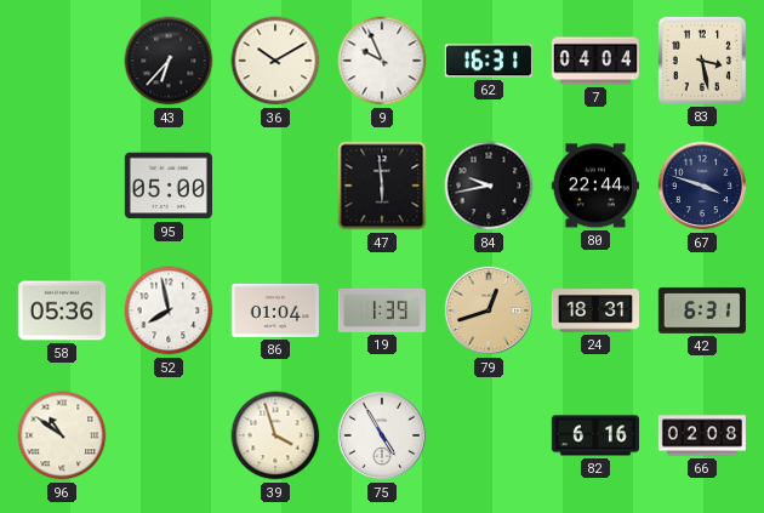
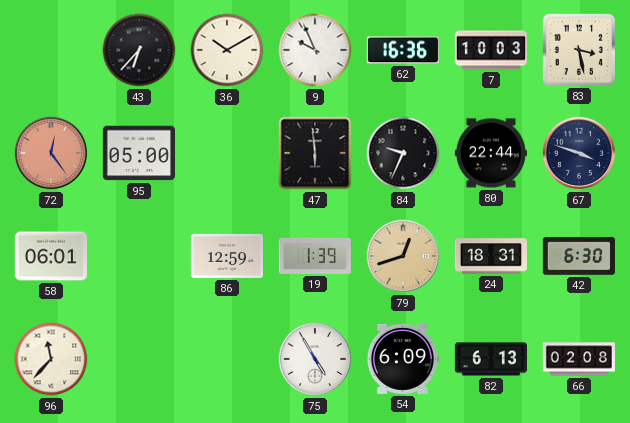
62: 16:31 -> 16:36 (403, 50)
7: 04:04 -> 10:03 (491, 50)
72: none -> 12:24 (51, 153)
84: 9:43 -> 9:34 (403, 153)
58: 05:36 -> 06:01 (51, 256)
52: 7:58 -> none (169, 310)
86: 01:04 -> 12:59 (227, 256)
42: 6:31 -> 6:30 (579, 256)
96: 10:51 -> 11:37 (51, 359)
39: 3:57 -> none (275, 435)
54: none -> 6:09 (402, 359)
82: 6:16 -> 6:13 (491, 359)
